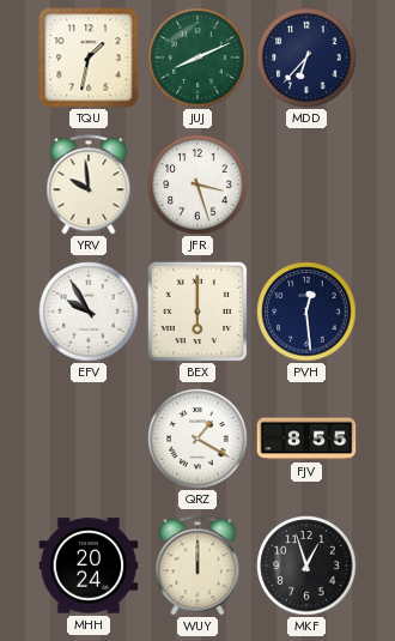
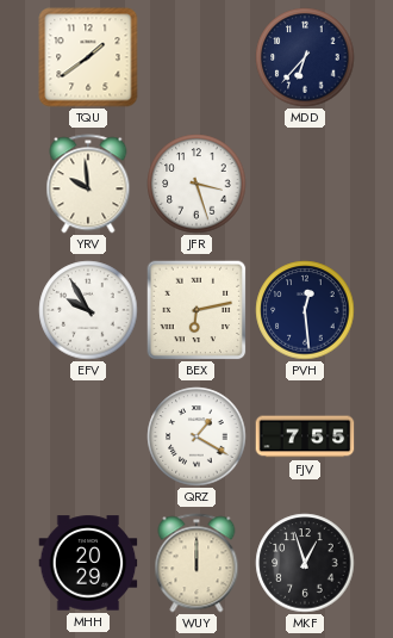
TQU: 1:32 -> 1:39 (88, 57)
JUJ: 8:11 -> none (197, 58)
BEX: 6:00 -> 6:13 (196, 310)
FJV: 8:55 -> 7:55 (305, 436)
MHH: 20:24 -> 20:29 (88, 563)
